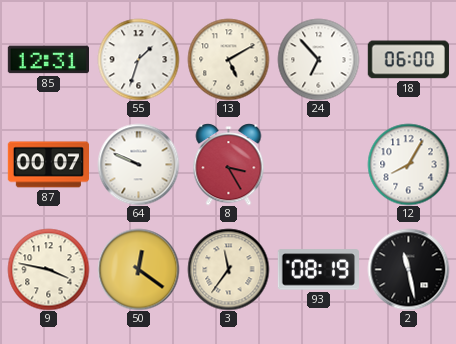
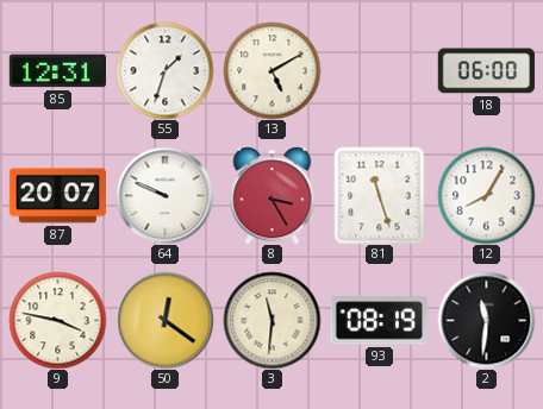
24: 6:53 -> none (318, 59)
87: 00:07 -> 20:07 (57, 196)
81: none -> 11:27 (380, 195)
3: 11:36 -> 11:31 (271, 320)
2: 11:28 -> 11:31 (486, 320)
